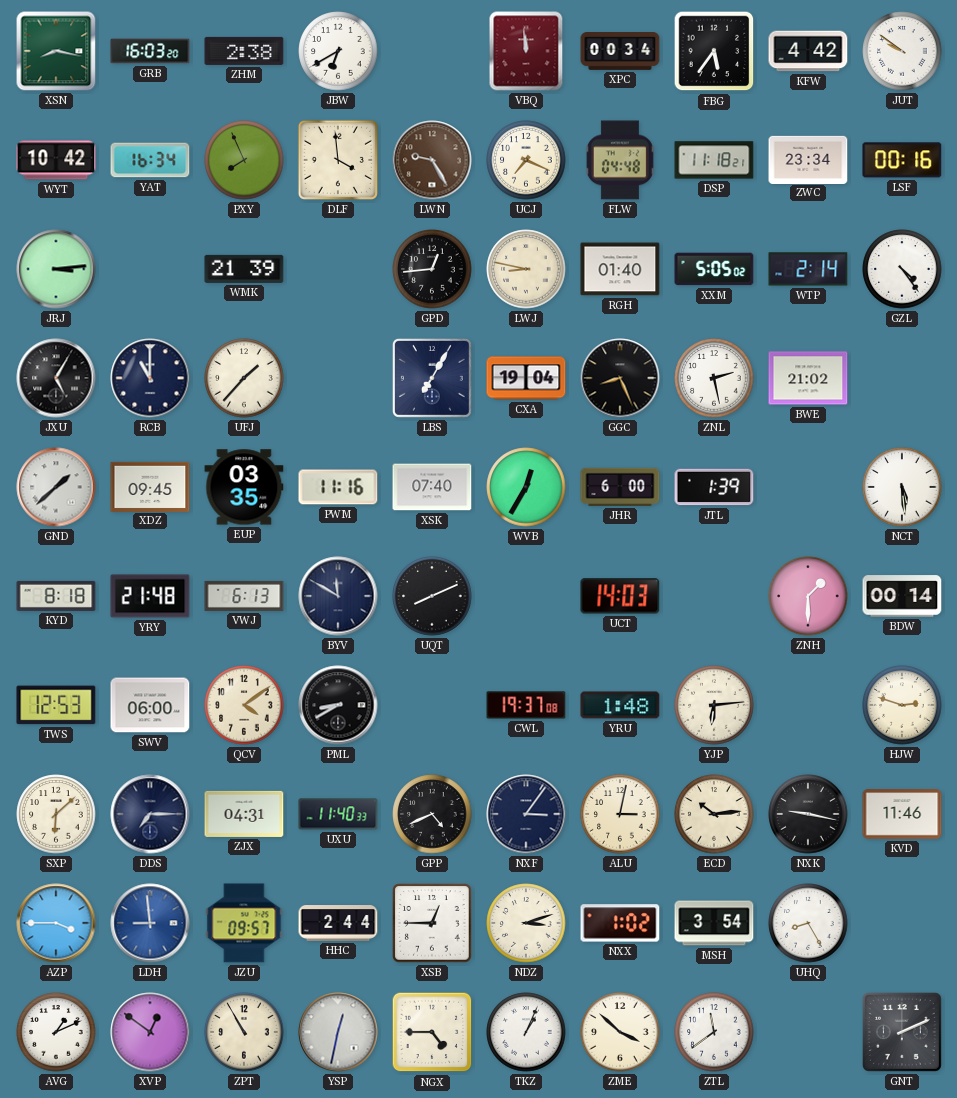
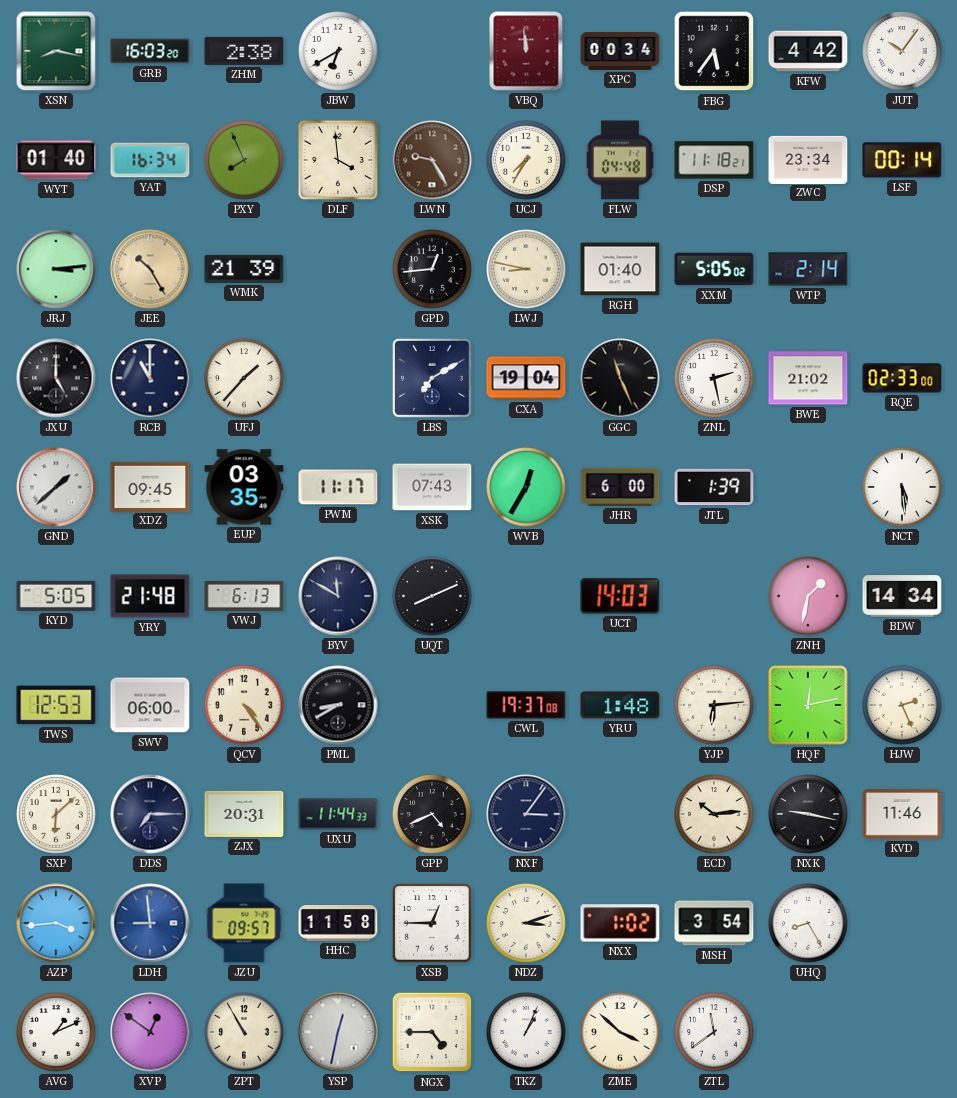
JUT: 9:51 -> 10:06 (902, 51)
WYT: 10:42 -> 01:40 (56, 160)
UCJ: 7:19 -> 7:35 (526, 160)
LSF: 00:16 -> 00:14 (902, 160)
JEE: none -> 10:25 (150, 269)
GZL: 4:24 -> none (902, 269)
JXU: 5:05 -> 5:00 (56, 378)
LBS: 7:05 -> 7:10 (432, 378)
GGC: 8:26 -> 11:26 (620, 378)
RQE: none -> 02:33 (902, 378)
PWM: 11:16 -> 11:17 (338, 487)
XSK: 07:40 -> 07:43 (432, 487)
KYD: 8:18 -> 5:05 (56, 596)
ZNH: 1:30 -> 1:32 (808, 596)
BDW: 00:14 -> 14:34 (902, 596)
QCV: 4:09 -> 4:24 (244, 705)
HQF: none -> 12:13 (808, 705)
HJW: 2:48 -> 2:26 (902, 705)
ZJX: 04:31 -> 20:31 (244, 814)
UXU: 11:40 -> 11:44 (338, 814)
ALU: 3:02 -> none (620, 814)
AZP: 3:45 -> 3:44 (56, 923)
HHC: 2:44 -> 11:58 (338, 924)
GNT: 2:11 -> none (902, 1032)
